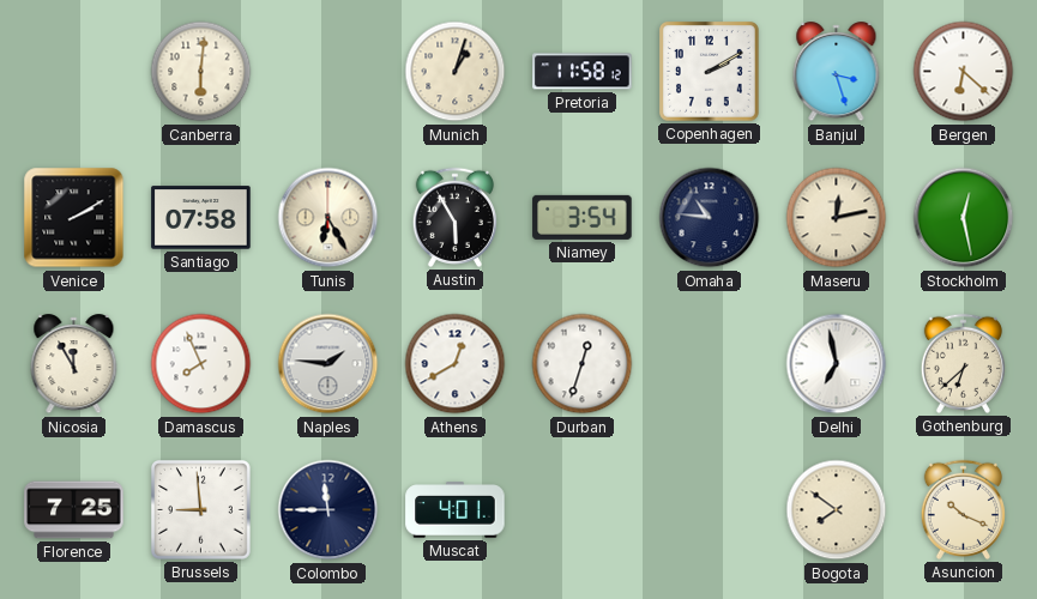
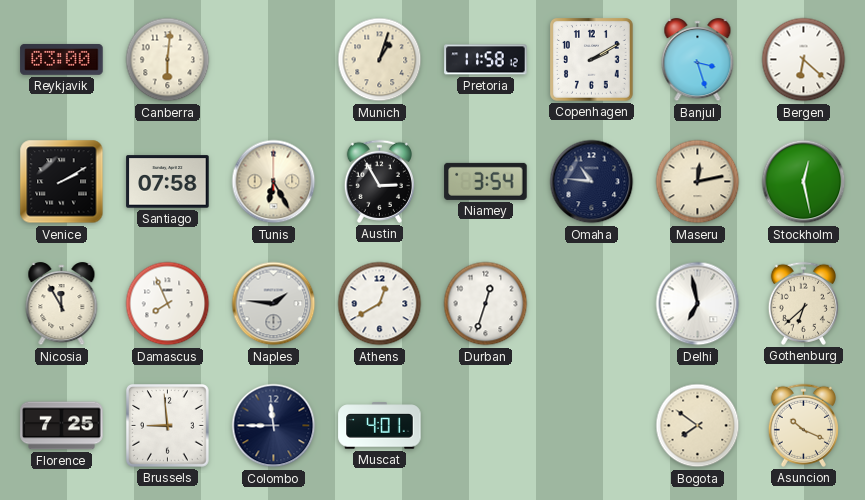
Reykjavik: none -> 03:00 (62, 60)
Austin: 5:55 -> 2:55 (379, 181)
